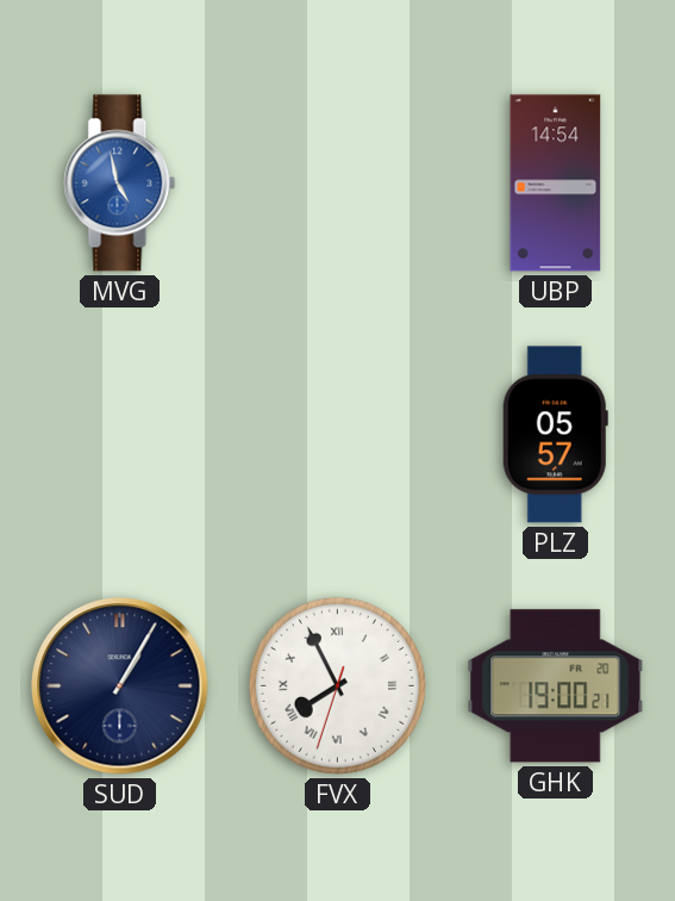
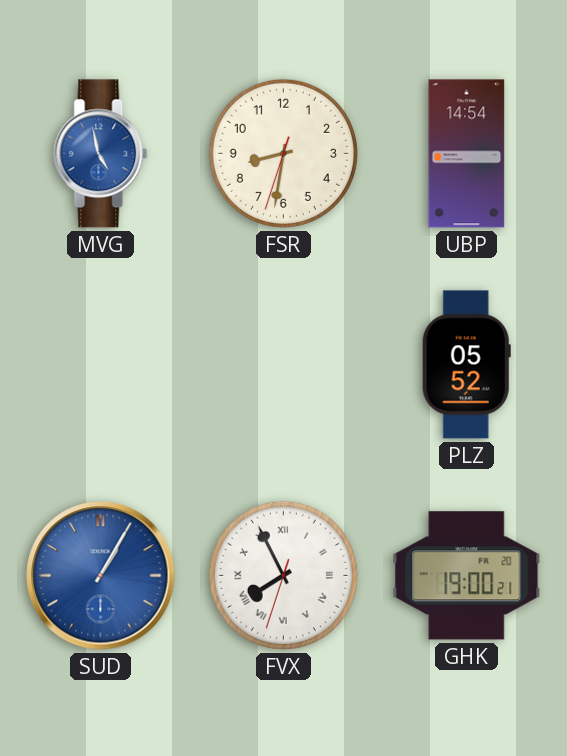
FSR: none -> 8:31 (283, 153)
PLZ: 05:57 -> 05:52 (466, 365)
SUD dial: navy -> blue (101, 576)
